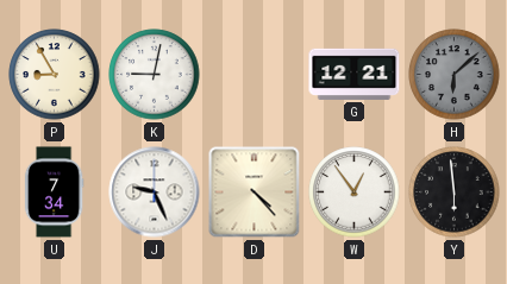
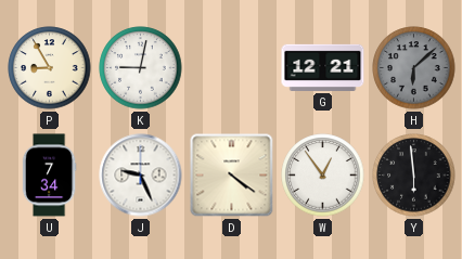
D: 4:23 -> 4:21 (232, 176)
